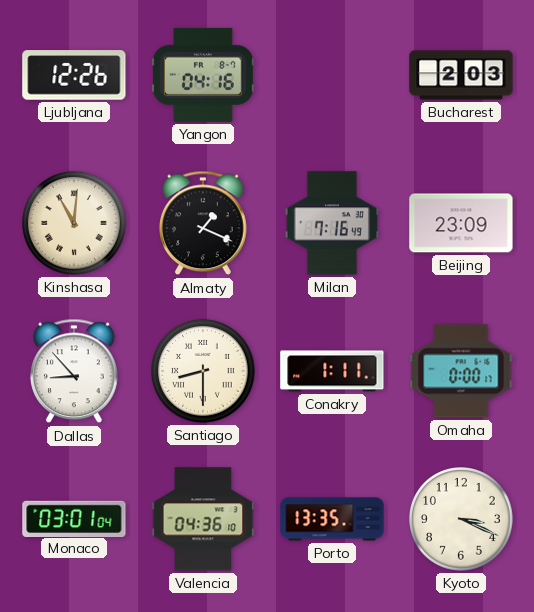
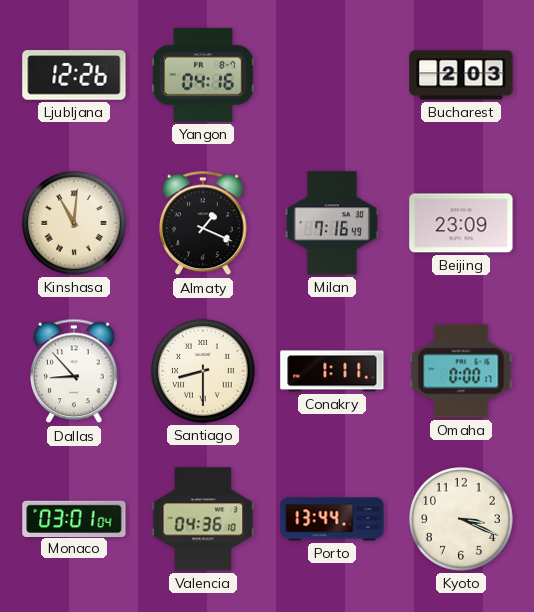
Porto: 13:35 -> 13:44 (332, 519)
